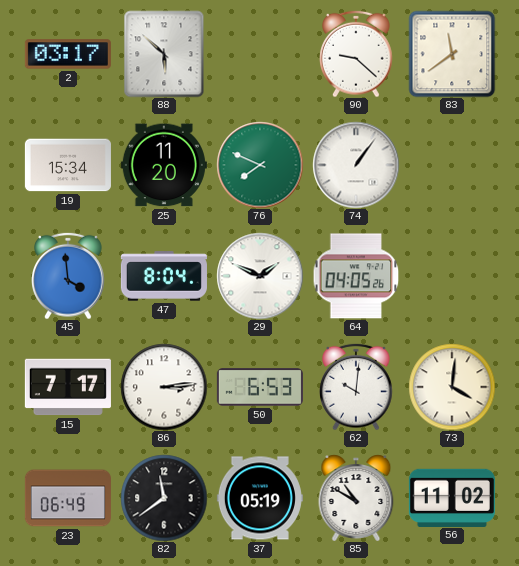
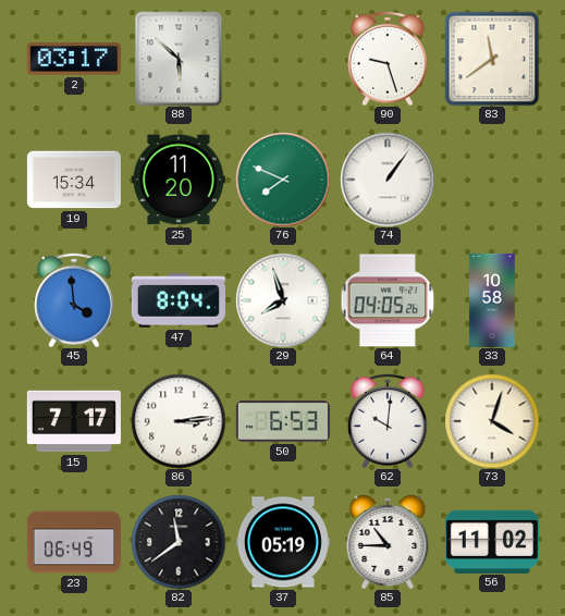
90: 9:22 -> 9:27 (389, 59)
29: 1:49 -> 7:57 (283, 300)
33: none -> 10:58 (492, 300)
73: 4:01 -> 4:03 (492, 421)
85: 10:50 -> 10:45 (388, 542)
